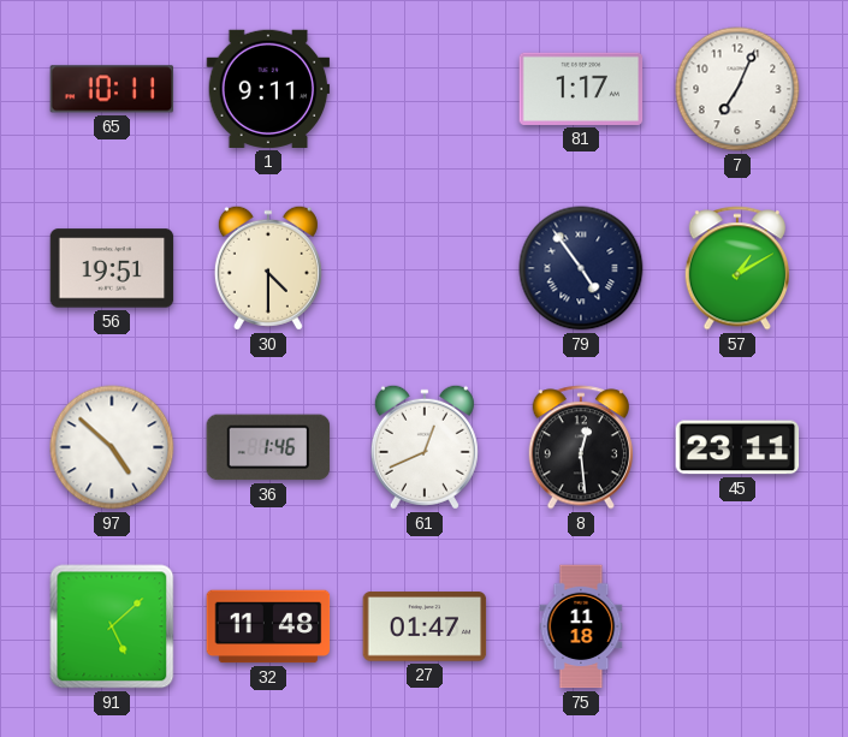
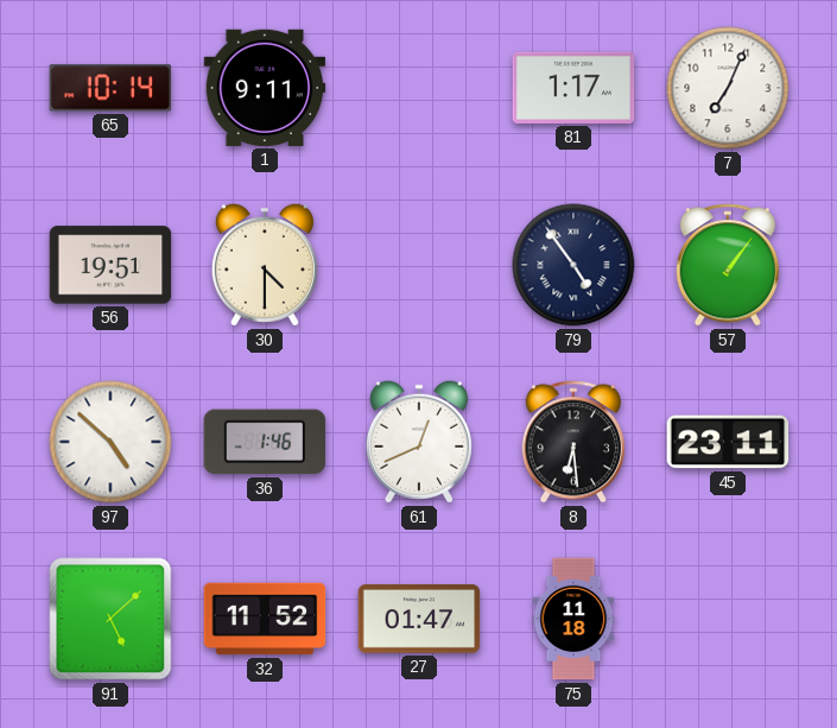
65: 10:11 -> 10:14 (110, 88)
57: 1:10 -> 1:06 (727, 265)
8: 12:29 -> 6:29 (572, 442)
32: 11:48 -> 11:52 (265, 619)
